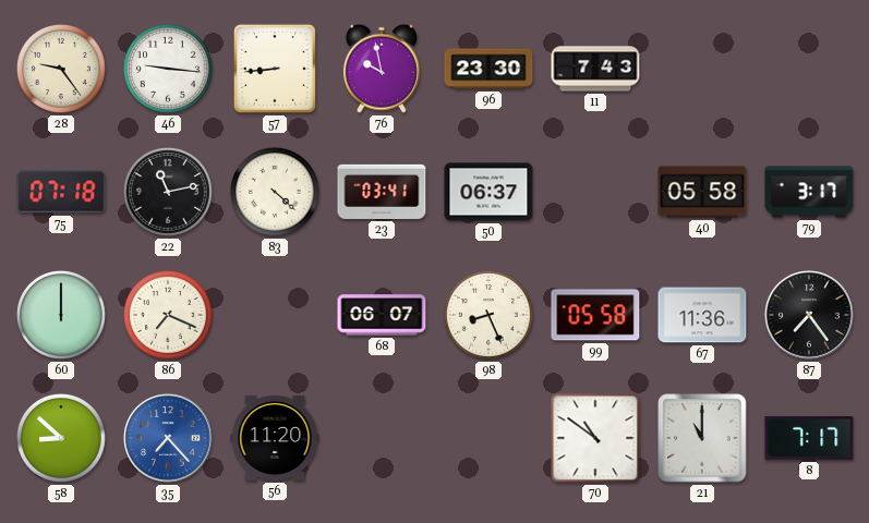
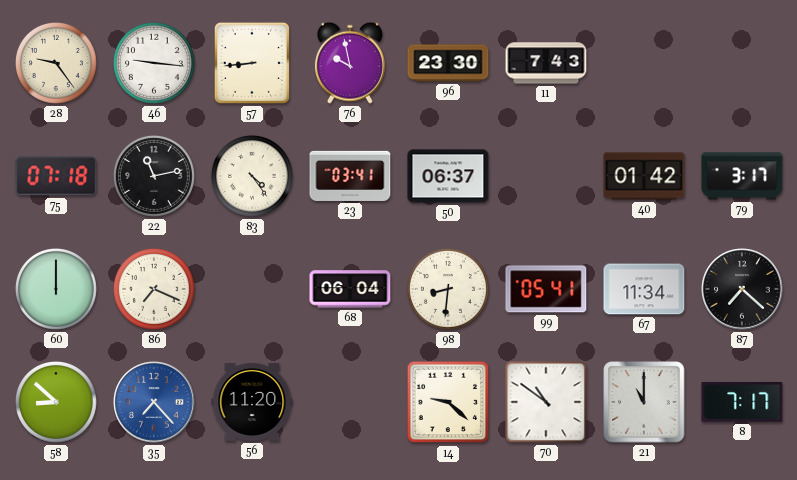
83: 4:22 -> 4:24 (252, 176)
40: 05:58 -> 01:42 (644, 176)
68: 06:07 -> 06:04 (350, 289)
98: 8:26 -> 8:31 (448, 289)
99: 05:58 -> 05:41 (546, 289)
67: 11:36 -> 11:34 (644, 289)
87: 7:24 -> 7:22 (742, 289)
14: none -> 9:22 (448, 402)
